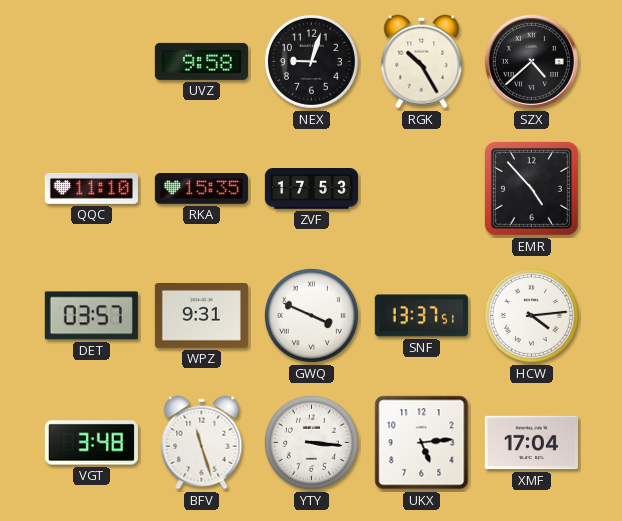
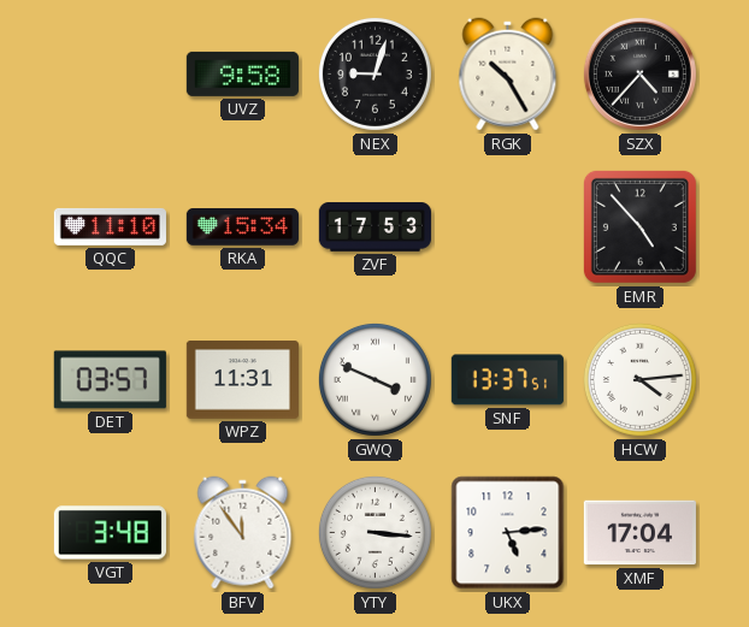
SZX: 4:38 -> 4:37 (639, 73)
RKA: 15:35 -> 15:34 (242, 227)
WPZ: 9:31 -> 11:31 (242, 380)
BFV: 11:27 -> 11:54 (243, 533)
